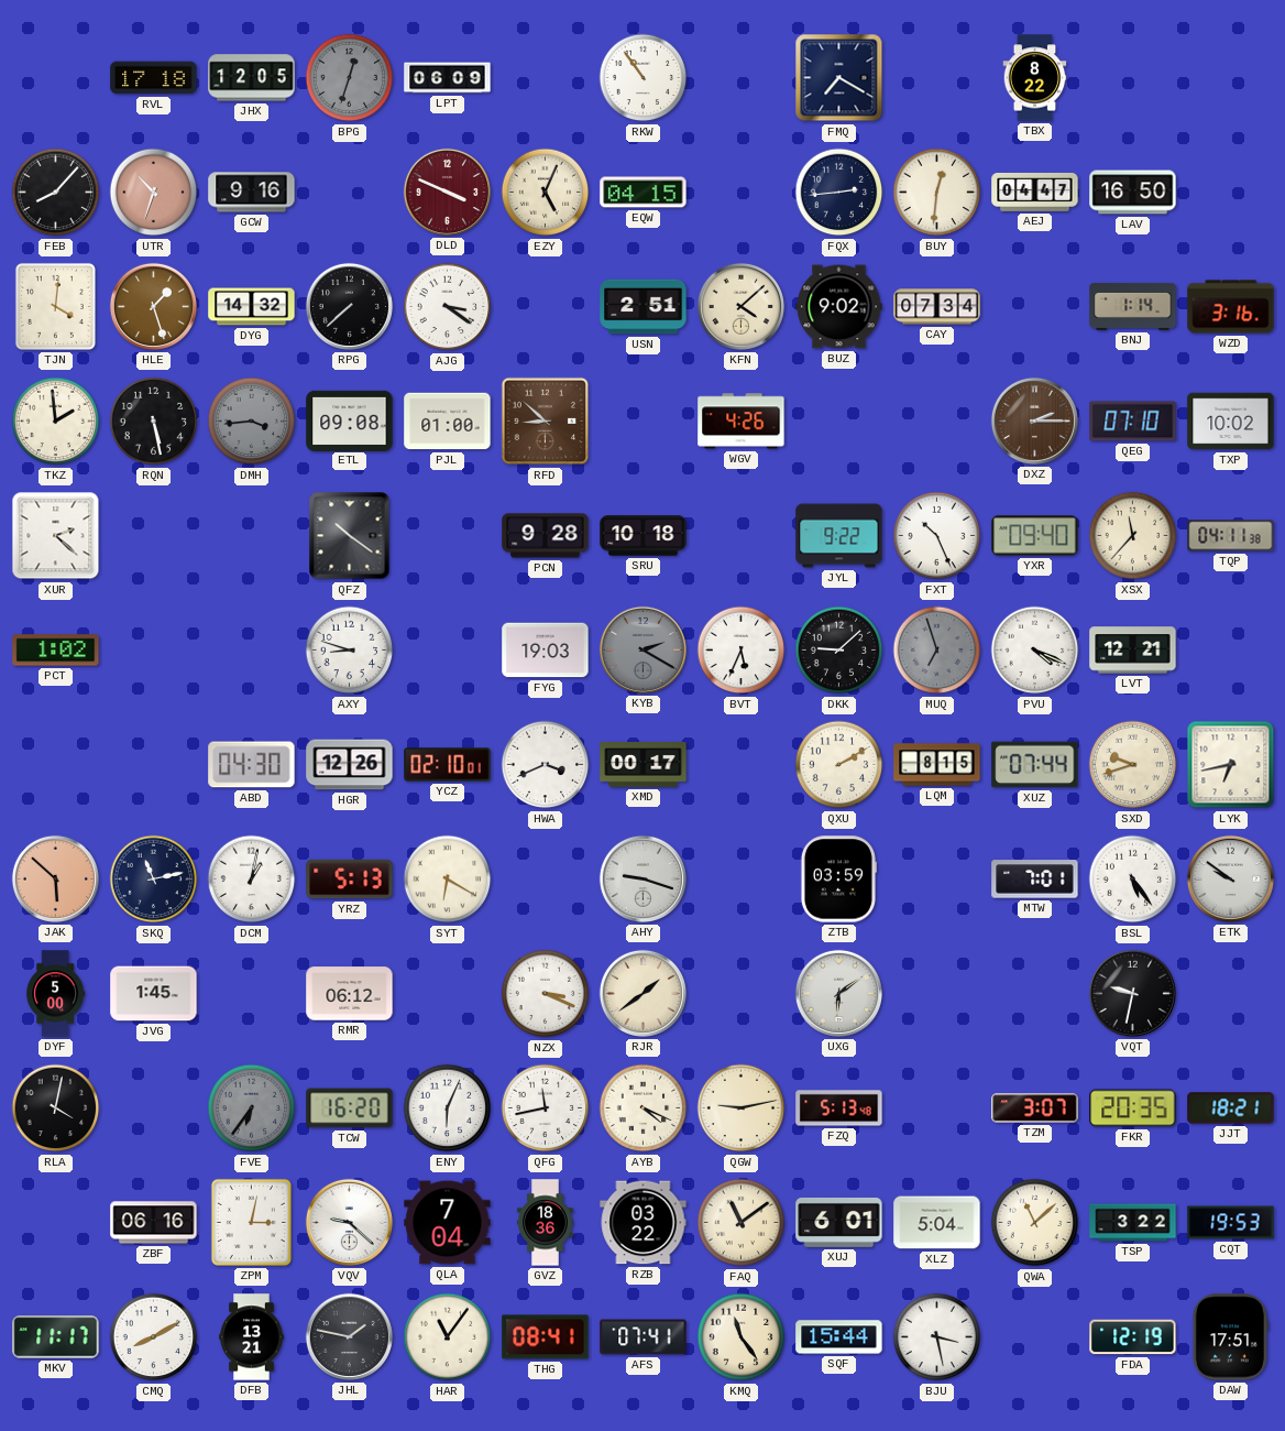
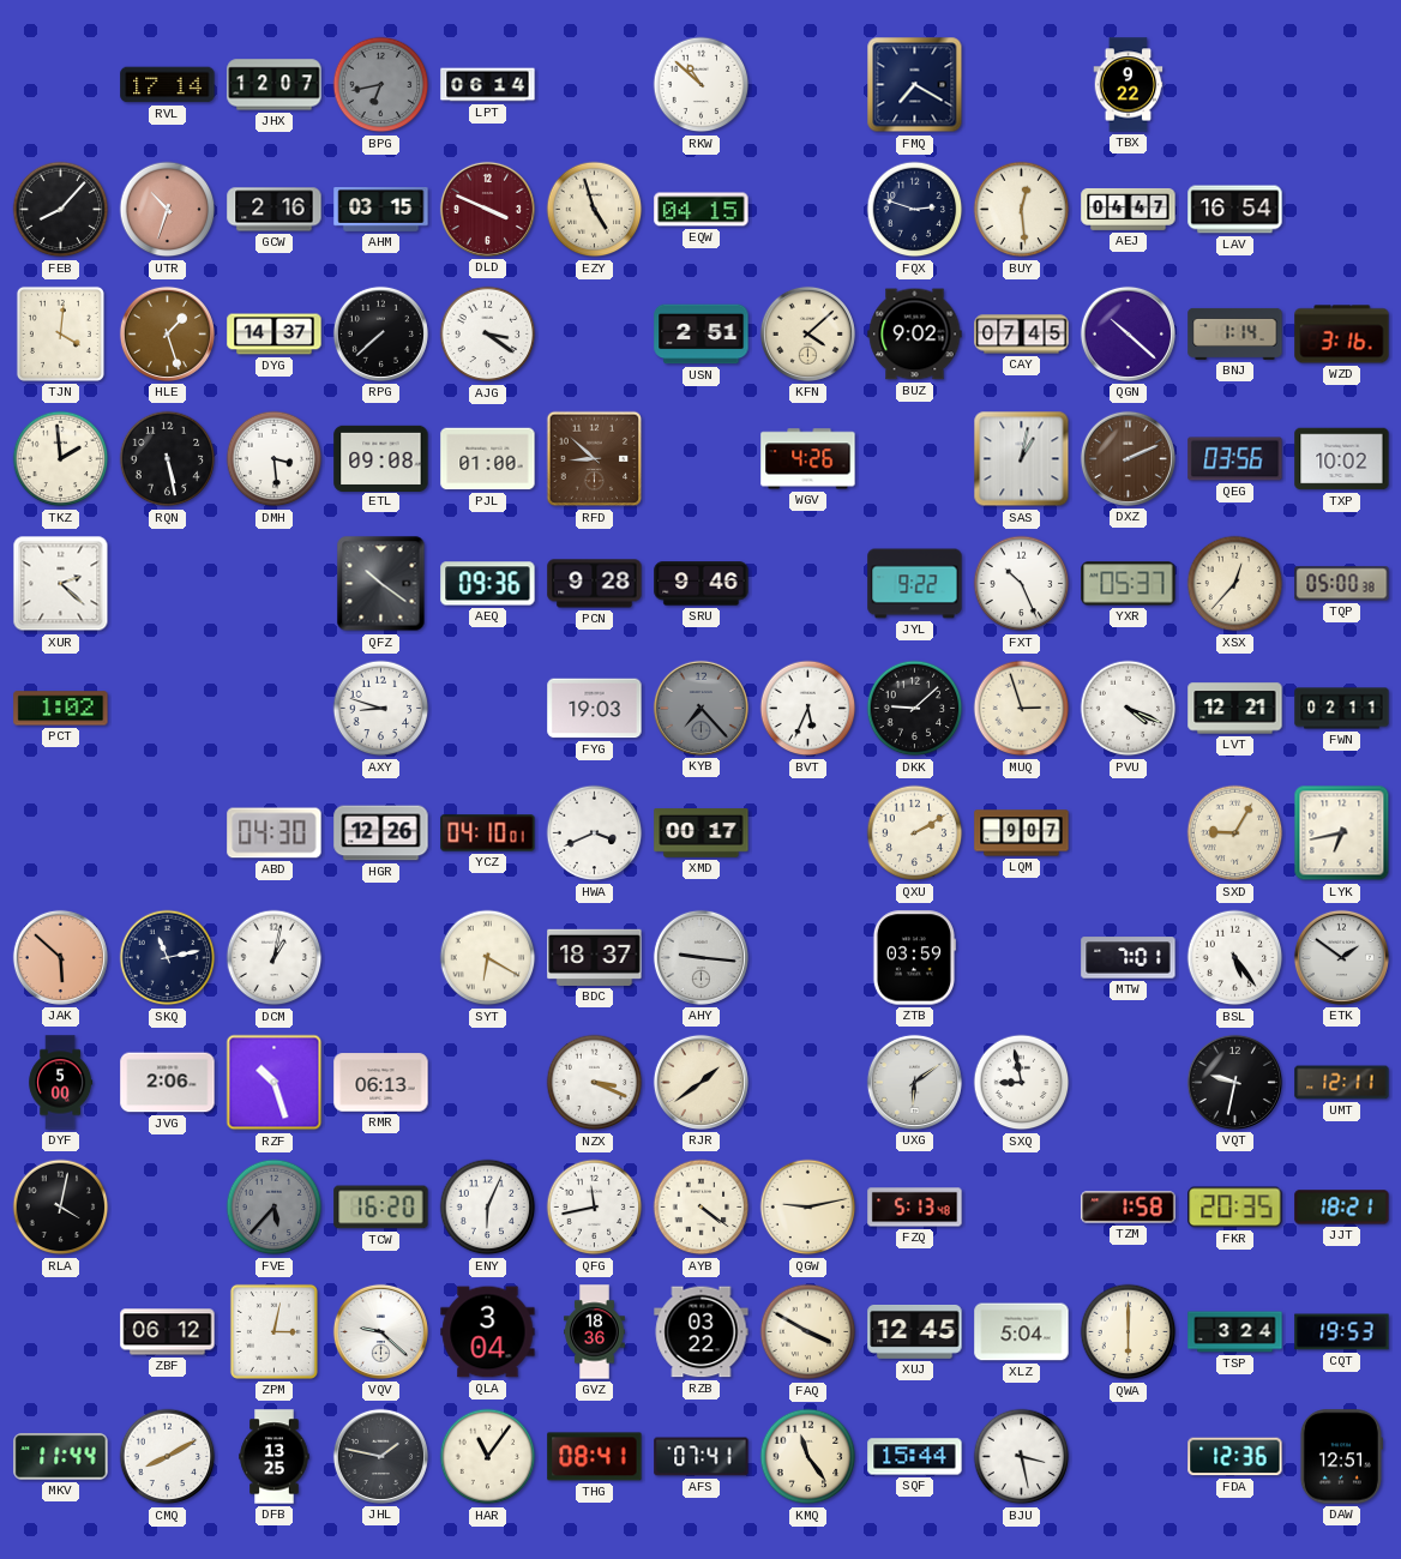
RVL: 17:18 -> 17:14 (168, 85)
JHX: 12:05 -> 12:07 (275, 85)
BPG: 12:33 -> 6:43 (381, 85)
LPT: 06:09 -> 06:14 (488, 85)
RKW: 10:54 -> 10:52 (702, 85)
TBX: 8:22 -> 9:22 (1129, 85)
GCW: 9:16 -> 2:16 (275, 210)
AHM: none -> 03:15 (381, 210)
EZY: 5:04 -> 4:57 (595, 210)
FQX: 2:44 -> 2:48 (915, 210)
BUY: 12:31 -> 12:29 (1022, 210)
LAV: 16:50 -> 16:54 (1235, 210)
DYG: 14:32 -> 14:37 (275, 335)
CAY: 07:34 -> 07:45 (1022, 335)
QGN: none -> 10:22 (1128, 333)
DMH: 3:44 -> 3:29 (275, 459)
DMH dial: grey -> white (275, 459)
SAS: none -> 1:02 (1022, 459)
DXZ: 2:15 -> 2:11 (1128, 458)
QEG: 07:10 -> 03:56 (1235, 459)
AEQ: none -> 09:36 (488, 584)
SRU: 10:18 -> 9:46 (702, 584)
YXR: 09:40 -> 05:37 (1129, 584)
XSX: 11:37 -> 12:37 (1235, 584)
TQP: 04:11 -> 05:00 (1342, 584)
KYB: 2:20 -> 7:23 (701, 708)
MUQ: 6:57 -> 2:57 (1022, 709)
MUQ dial: grey -> cream (1022, 709)
FWN: none -> 02:11 (1342, 709)
YCZ: 02:10 -> 04:10 (488, 833)
LQM: 8:15 -> 9:07 (1022, 833)
XUZ: 07:44 -> none (1035, 765)
SXD: 9:42 -> 9:05 (1235, 833)
YRZ: 5:13 -> none (350, 880)
BDC: none -> 18:37 (595, 957)
AHY: 9:18 -> 9:16 (701, 957)
ETK: 9:51 -> 1:51 (1341, 957)
JVG: 1:45 -> 2:06 (168, 1083)
RZF: none -> 10:27 (275, 1083)
RMR: 06:12 -> 06:13 (381, 1083)
SXQ: none -> 8:58 (1022, 1083)
UMT: none -> 12:11 (1342, 1083)
FVE: 6:36 -> 5:37 (275, 1208)
AYB: 4:19 -> 4:21 (702, 1208)
TZM: 3:07 -> 1:58 (1129, 1208)
ZBF: 06:16 -> 06:12 (168, 1332)
QLA: 7:04 -> 3:04 (488, 1332)
FAQ: 11:09 -> 3:50 (808, 1332)
XUJ: 6:01 -> 12:45 (915, 1331)
QWA: 11:08 -> 6:00 (1129, 1332)
TSP: 3:22 -> 3:24 (1235, 1332)
MKV: 11:17 -> 11:44 (61, 1457)
DFB: 13:21 -> 13:25 (275, 1457)
FDA: 12:19 -> 12:36 (1235, 1457)
DAW: 17:51 -> 12:51 (1341, 1457)
